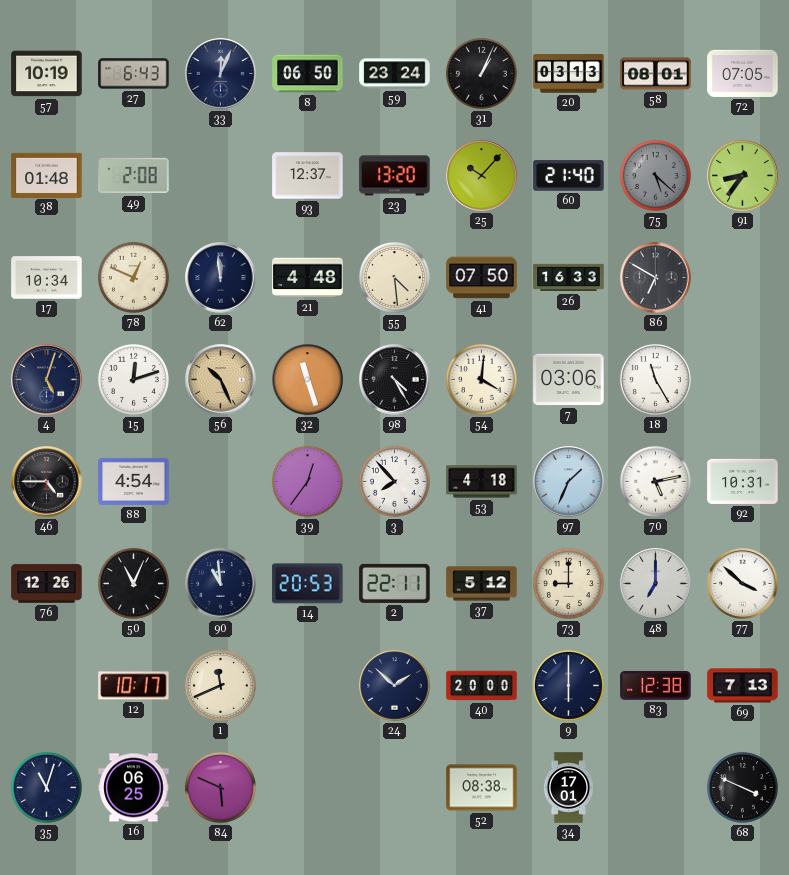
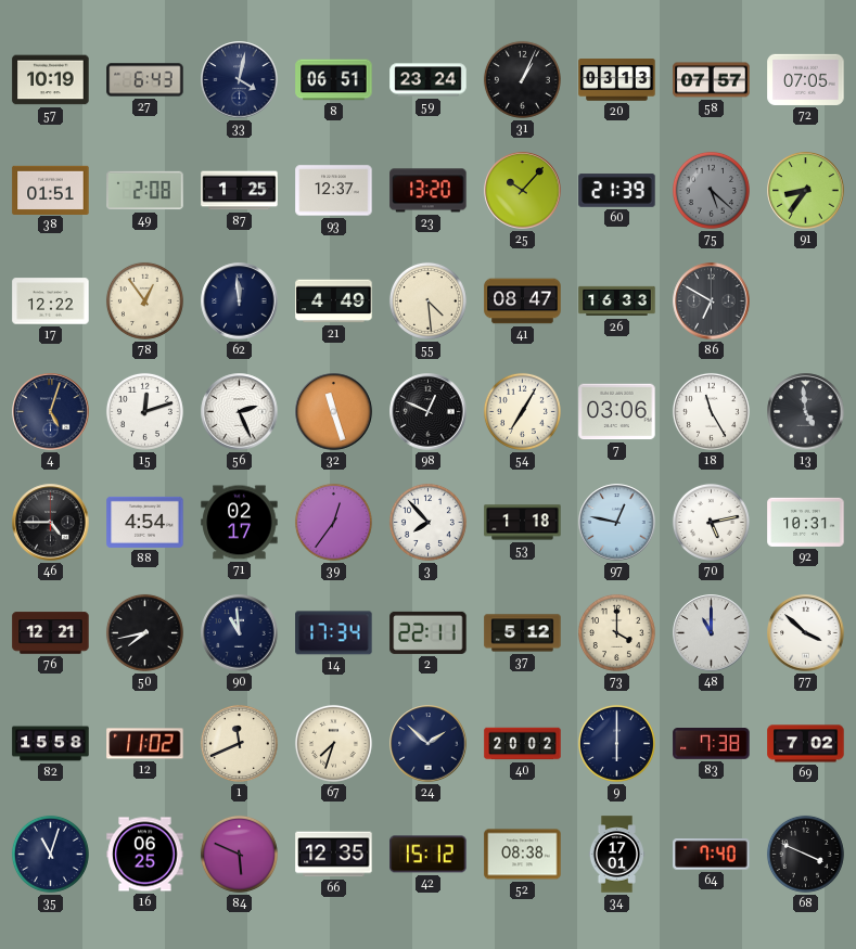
33: 12:04 -> 4:02 (240, 80)
8: 06:50 -> 06:51 (334, 80)
58: 08:01 -> 07:57 (712, 80)
38: 01:48 -> 01:51 (51, 190)
87: none -> 1:25 (240, 191)
60: 21:40 -> 21:39 (617, 191)
17: 10:34 -> 12:22 (51, 302)
78: 12:49 -> 12:54 (144, 300)
21: 4:48 -> 4:49 (334, 302)
41: 07:50 -> 08:47 (523, 302)
56: 10:26 -> 2:26 (240, 412)
56 dial: champagne -> white (240, 412)
98: 4:25 -> 12:49 (429, 412)
54: 4:01 -> 7:05 (522, 411)
13: none -> 4:59 (806, 412)
71: none -> 02:17 (240, 523)
53: 4:18 -> 1:18 (523, 523)
97: 1:34 -> 12:47 (617, 523)
76: 12:26 -> 12:21 (51, 633)
50: 11:04 -> 7:43 (144, 632)
14: 20:53 -> 17:34 (334, 633)
73: 9:00 -> 4:00 (616, 632)
48: 7:00 -> 11:00 (712, 633)
82: none -> 15:58 (51, 744)
12: 10:17 -> 11:02 (145, 744)
67: none -> 7:33 (333, 743)
40: 20:00 -> 20:02 (523, 744)
83: 12:38 -> 7:38 (712, 744)
69: 7:13 -> 7:02 (806, 744)
66: none -> 12:35 (334, 855)
42: none -> 15:12 (429, 855)
64: none -> 7:40 (712, 855)
